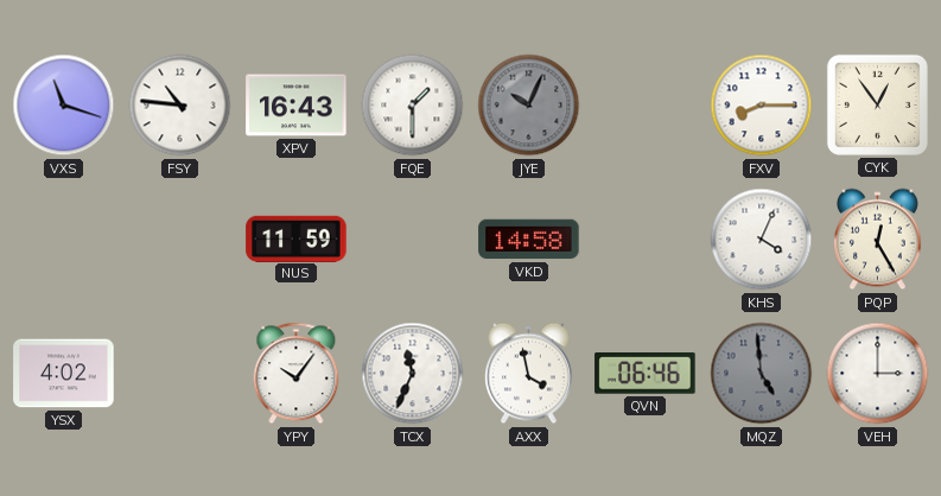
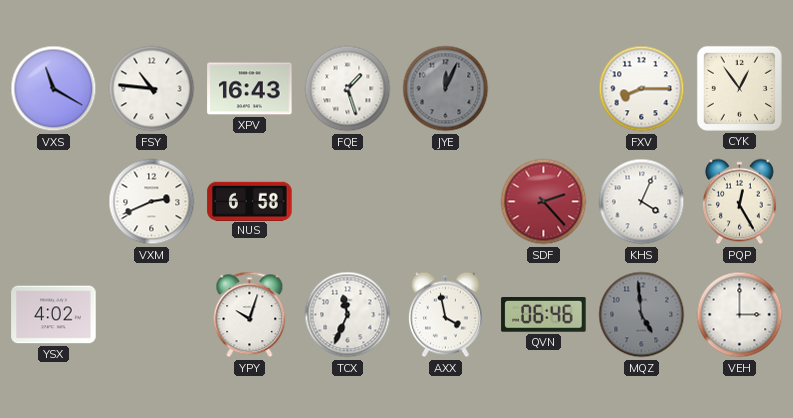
VXS: 11:18 -> 11:20 (54, 89)
FQE: 1:30 -> 1:27 (348, 89)
JYE: 10:04 -> 12:04 (446, 89)
VXM: none -> 2:41 (152, 202)
NUS: 11:59 -> 6:58 (250, 201)
VKD: 14:58 -> none (529, 240)
SDF: none -> 2:23 (544, 202)
YPY: 10:06 -> 10:03 (250, 315)
